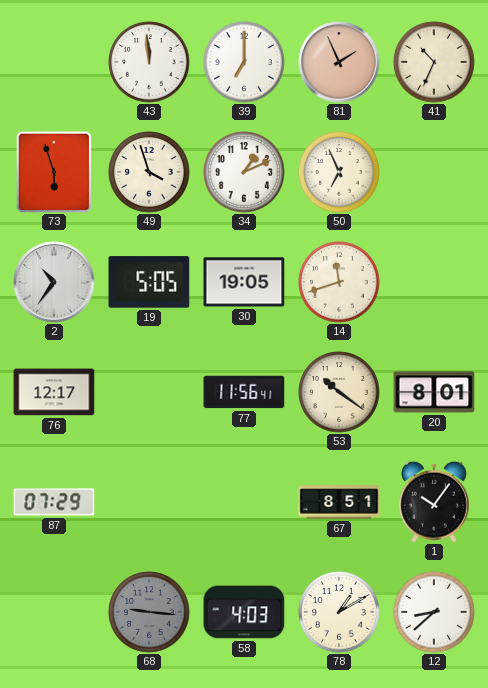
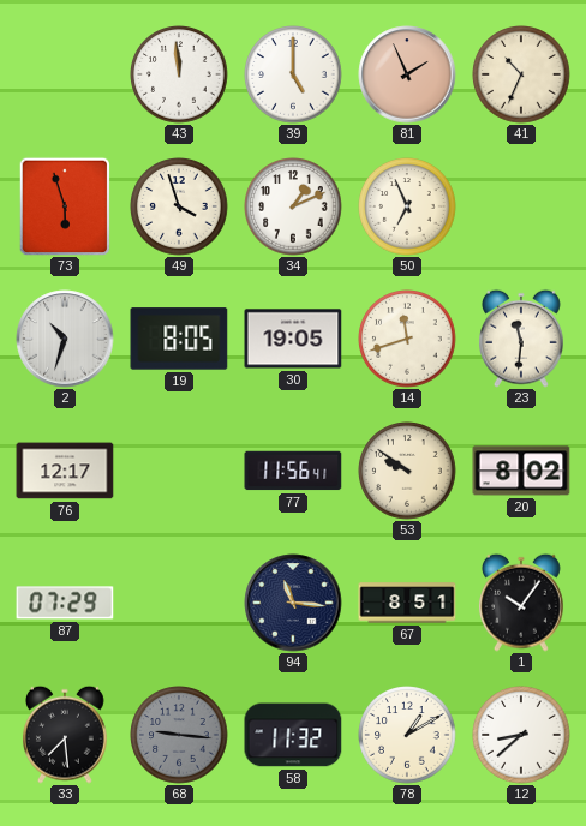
39: 7:00 -> 5:00 (293, 74)
2: 10:36 -> 10:33 (65, 339)
19: 5:05 -> 8:05 (179, 339)
23: none -> 11:31 (522, 339)
53: 10:21 -> 9:51 (407, 471)
20: 8:01 -> 8:02 (521, 471)
94: none -> 11:16 (293, 603)
33: none -> 7:29 (66, 735)
58: 4:03 -> 11:32 (293, 735)
